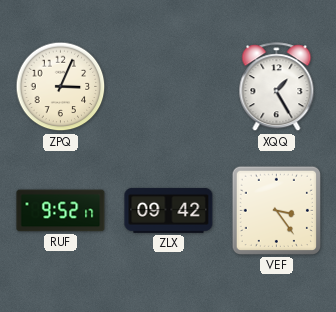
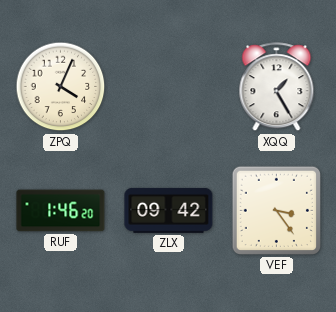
ZPQ: 3:04 -> 4:04 (61, 87)
RUF: 9:52 -> 1:46 (61, 211)
